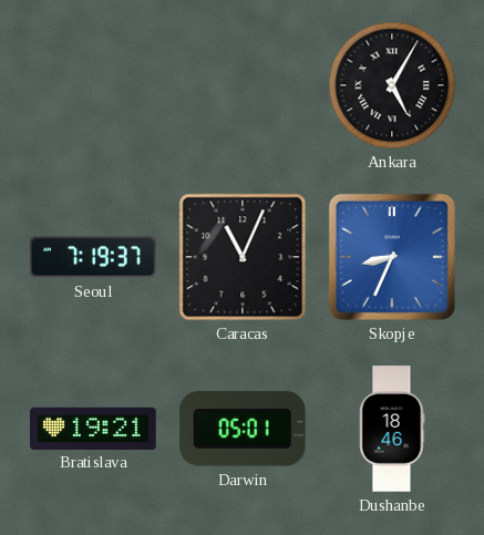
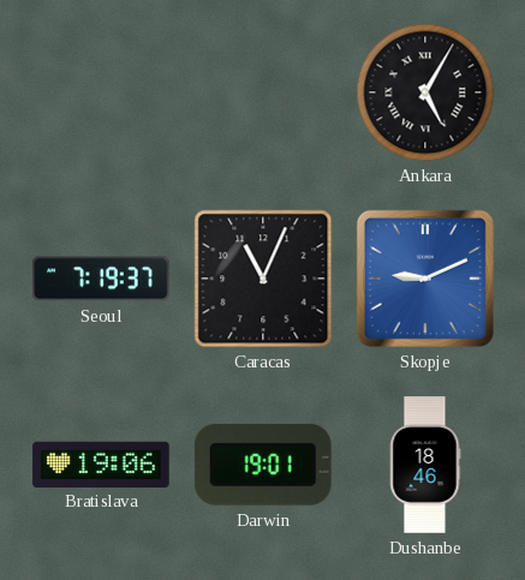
Skopje: 8:34 -> 9:11 (425, 279)
Bratislava: 19:21 -> 19:06 (101, 464)
Darwin: 05:01 -> 19:01 (263, 465)
